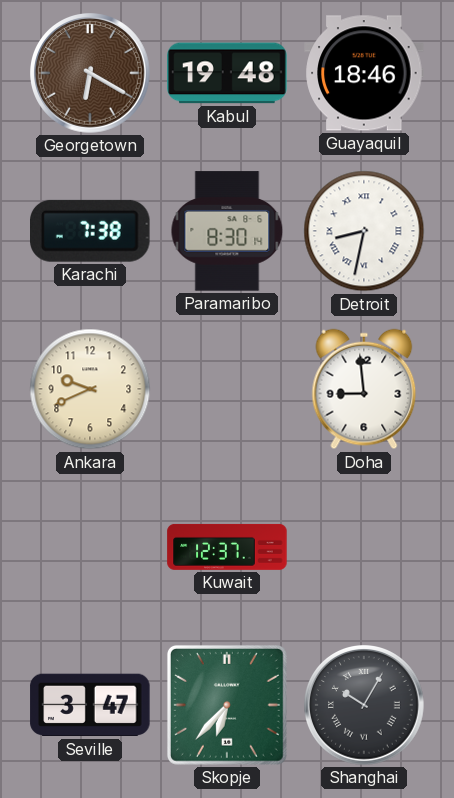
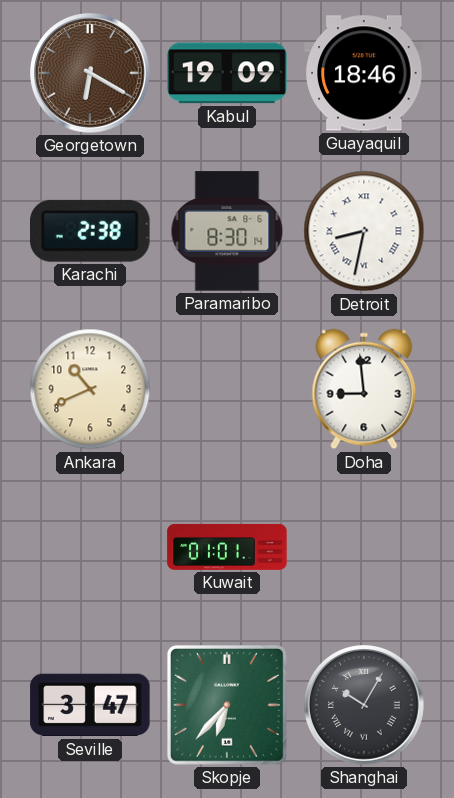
Kabul: 19:48 -> 19:09 (227, 73)
Karachi: 7:38 -> 2:38 (91, 231)
Ankara: 9:41 -> 10:41 (90, 389)
Kuwait: 12:37 -> 01:01 (227, 547)
